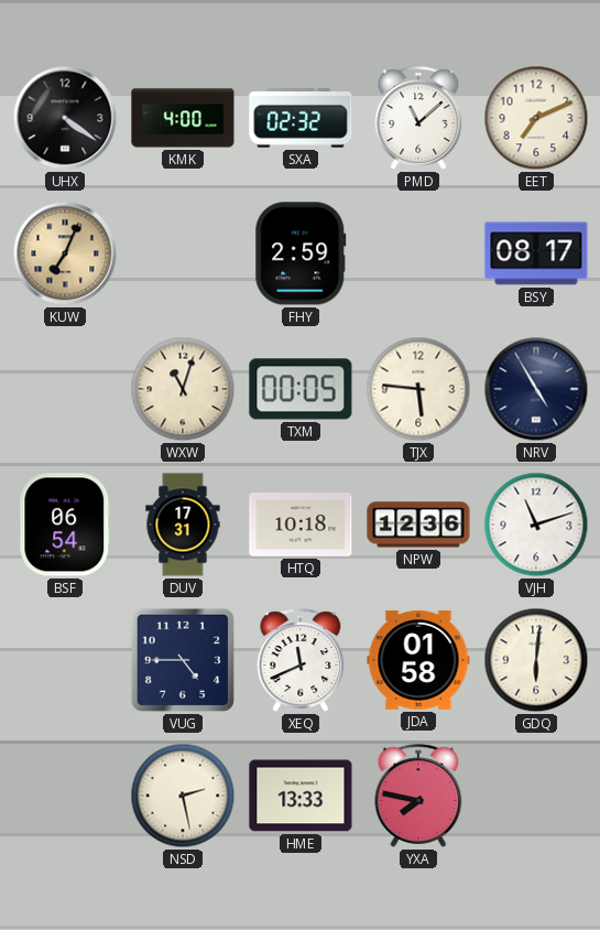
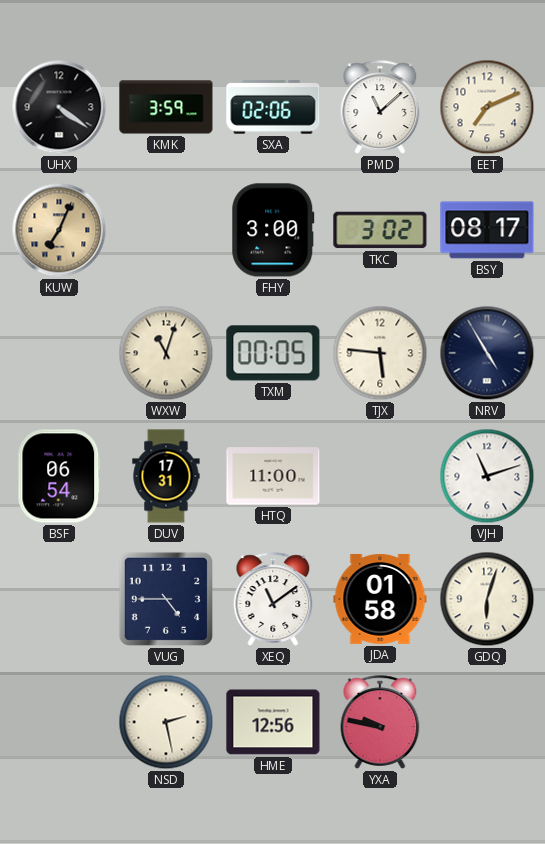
KMK: 4:00 -> 3:59 (166, 107)
SXA: 02:32 -> 02:06 (273, 107)
FHY: 2:59 -> 3:00 (273, 230)
TKC: none -> 3:02 (380, 230)
HTQ: 10:18 -> 11:00 (273, 476)
NPW: 12:36 -> none (418, 525)
XEQ: 11:41 -> 11:09 (273, 599)
GDQ: 6:01 -> 6:03 (487, 599)
HME: 13:33 -> 12:56 (273, 722)
YXA: 7:47 -> 9:47 (380, 722)
